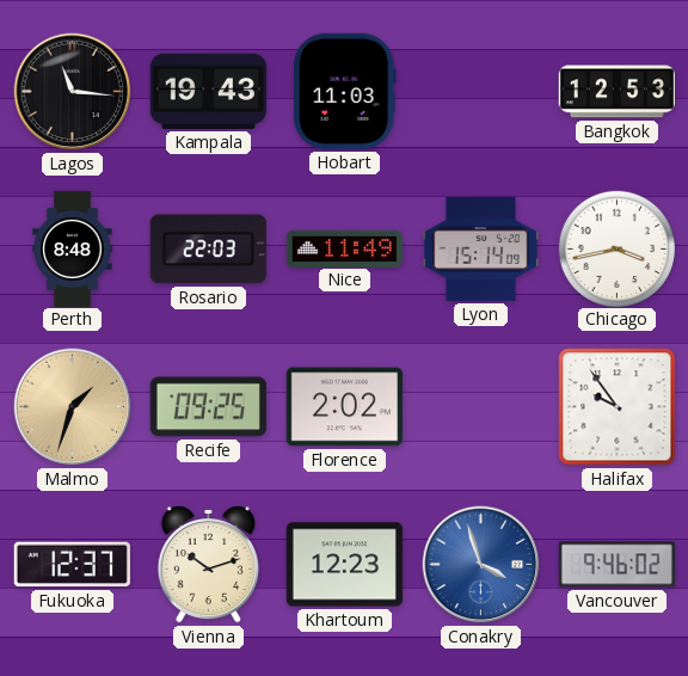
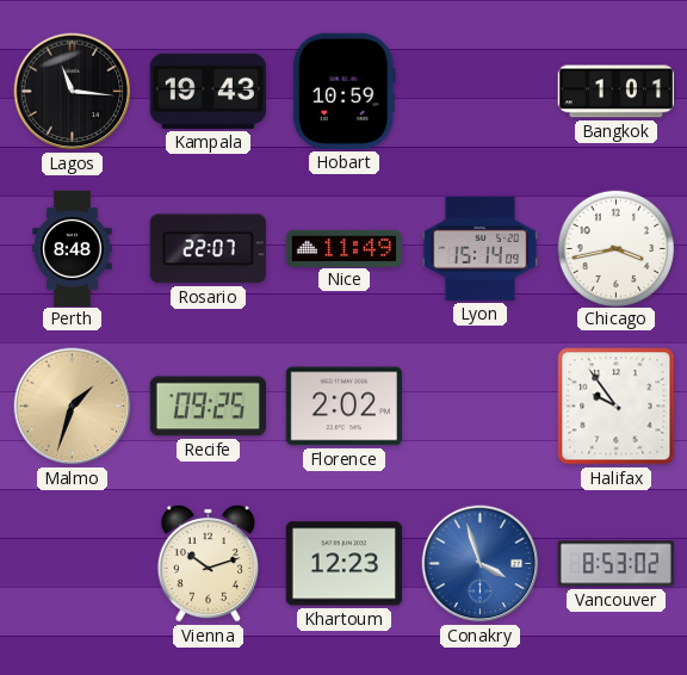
Hobart: 11:03 -> 10:59 (343, 91)
Bangkok: 12:53 -> 1:01 (615, 92)
Rosario: 22:03 -> 22:07 (208, 249)
Fukuoka: 12:37 -> none (72, 565)
Vancouver: 9:46 -> 8:53 (615, 564)
